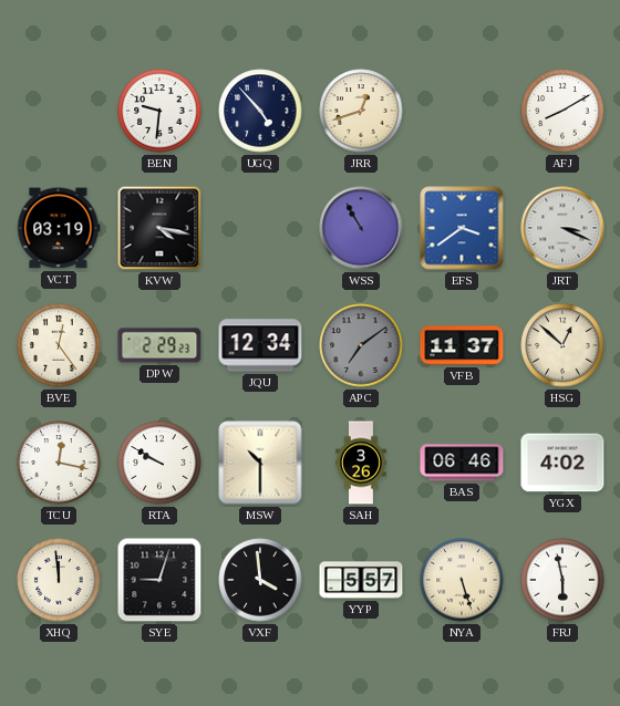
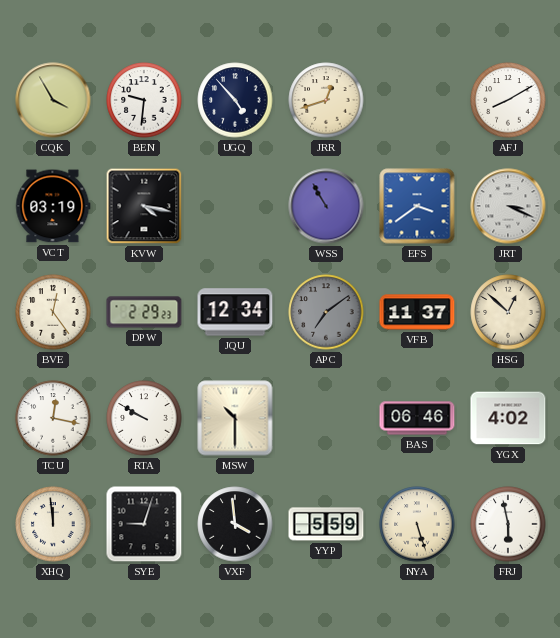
CQK: none -> 3:55 (53, 100)
SAH: 3:26 -> none (361, 463)
YYP: 5:57 -> 5:59 (326, 524)
